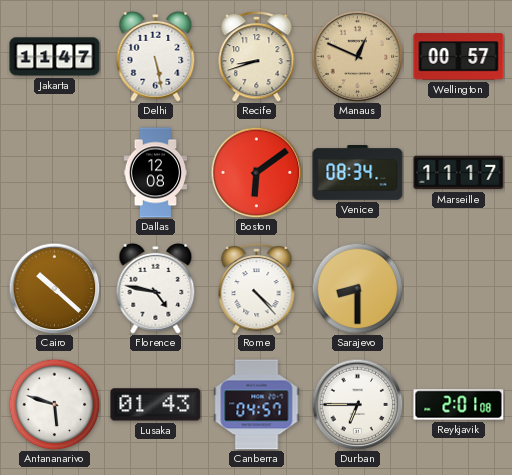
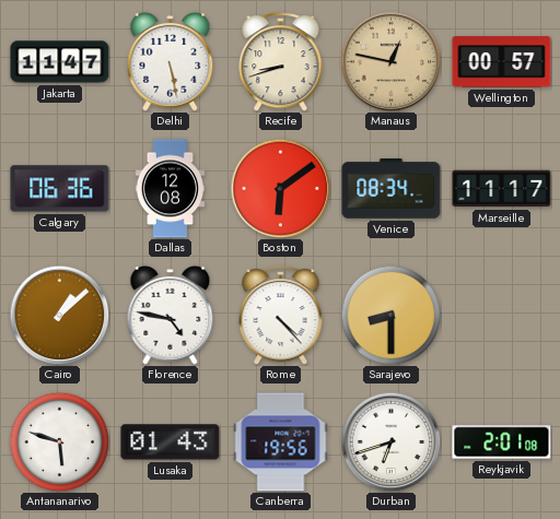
Manaus: 12:49 -> 12:47 (390, 61)
Calgary: none -> 06:36 (60, 189)
Cairo: 10:22 -> 1:08 (59, 315)
Canberra: 04:57 -> 19:56 (281, 443)
Durban: 6:45 -> 6:42 (390, 441)
